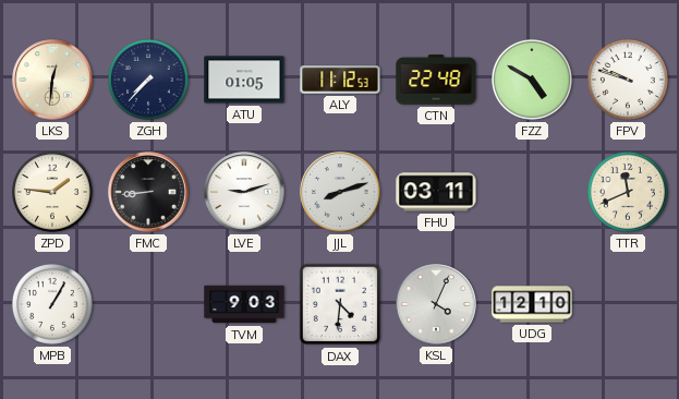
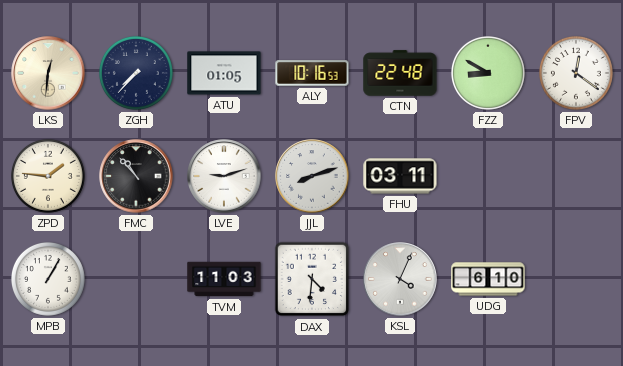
ALY: 11:12 -> 10:16 (312, 73)
FZZ: 4:50 -> 8:50 (488, 73)
FPV: 9:48 -> 12:21 (576, 73)
FMC: 8:44 -> 10:53 (136, 176)
TTR: 11:41 -> none (628, 192)
TVM: 9:03 -> 11:03 (224, 279)
UDG: 12:10 -> 6:10 (488, 279)
